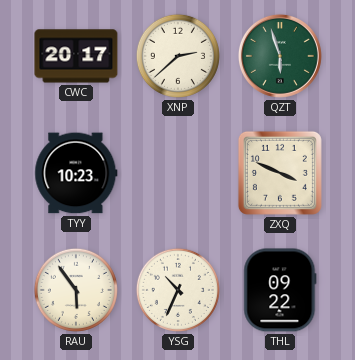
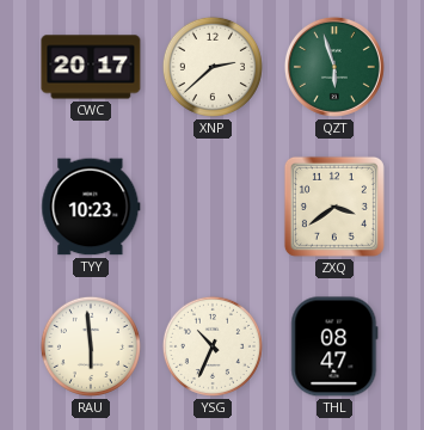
ZXQ: 3:49 -> 3:39 (334, 207)
RAU: 5:54 -> 5:59 (91, 346)
THL: 09:22 -> 08:47 (334, 346)
